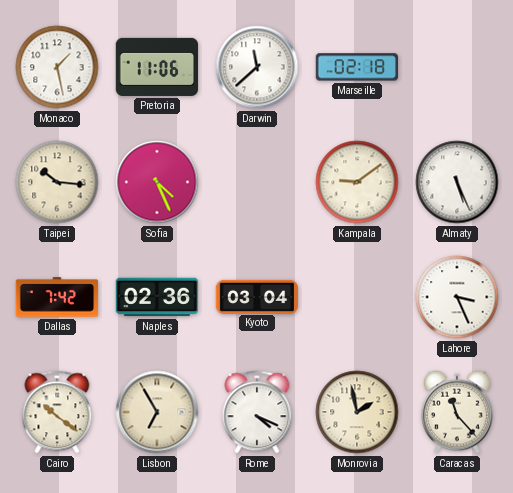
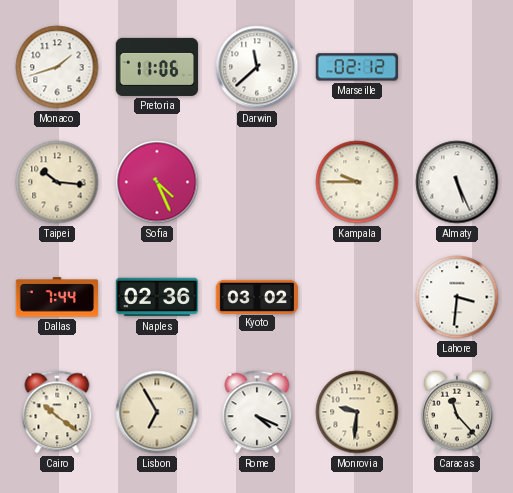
Monaco: 1:28 -> 1:42 (57, 67)
Marseille: 02:18 -> 02:12 (357, 67)
Kampala: 9:09 -> 9:45 (357, 182)
Dallas: 7:42 -> 7:44 (57, 297)
Kyoto: 03:04 -> 03:02 (257, 296)
Lahore: 3:26 -> 3:31 (457, 297)
Monrovia: 1:58 -> 9:31 (357, 412)
